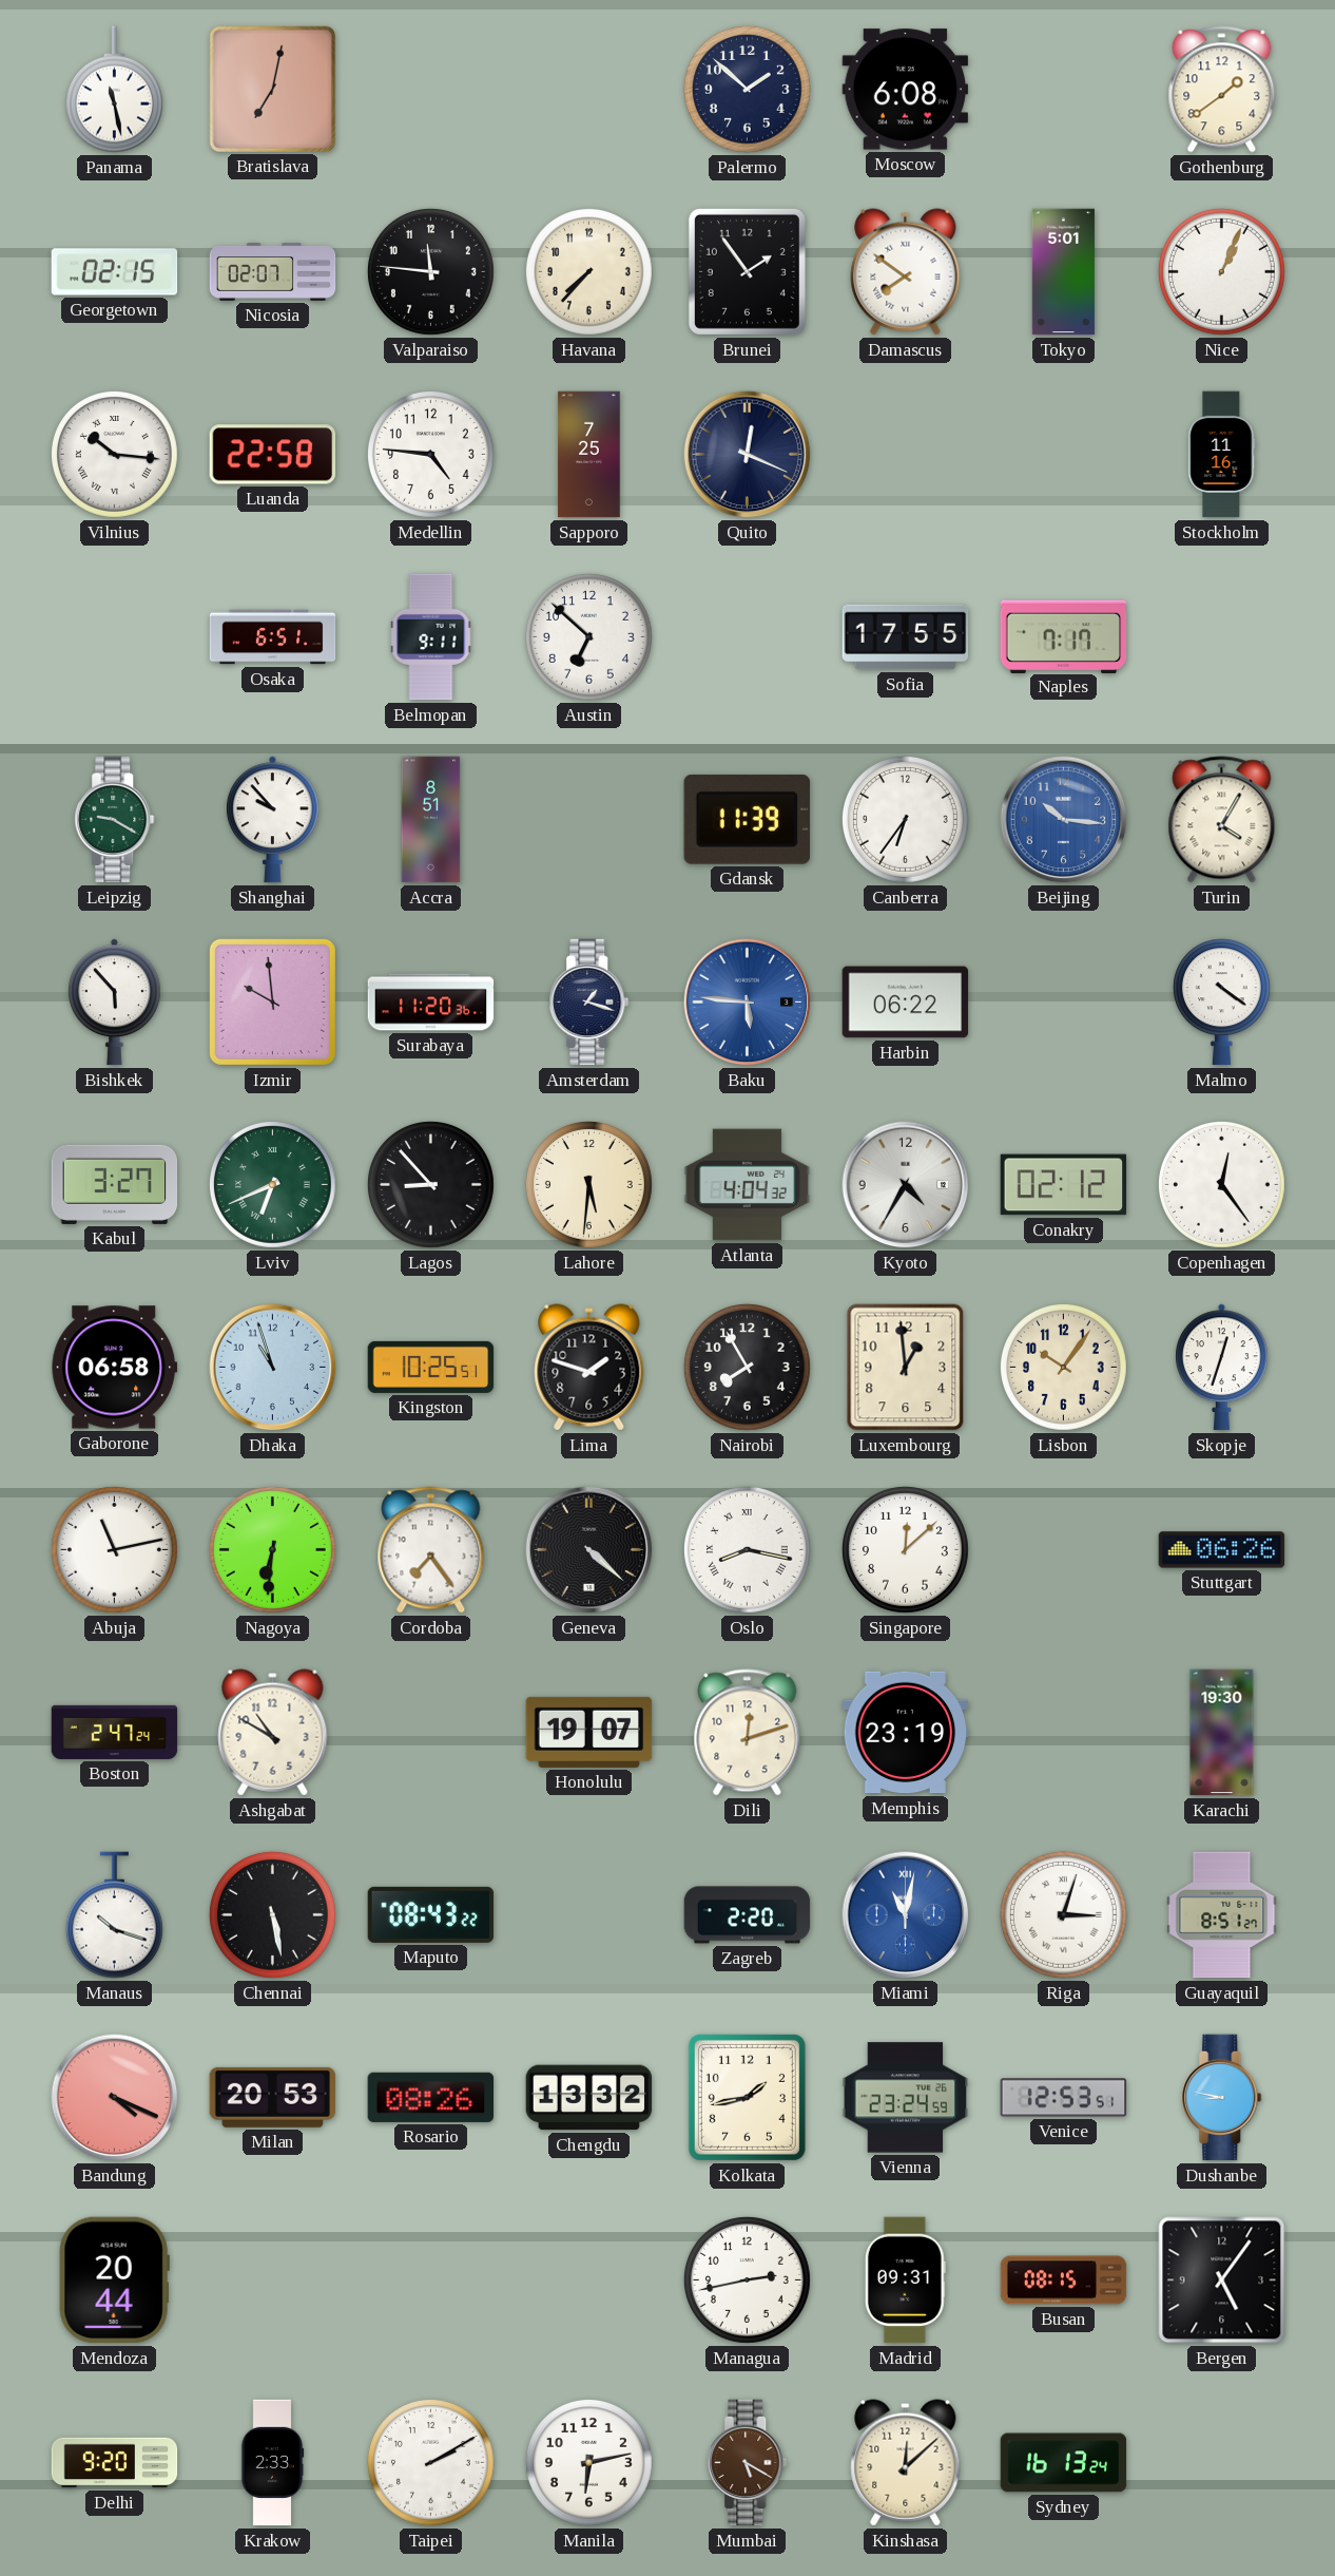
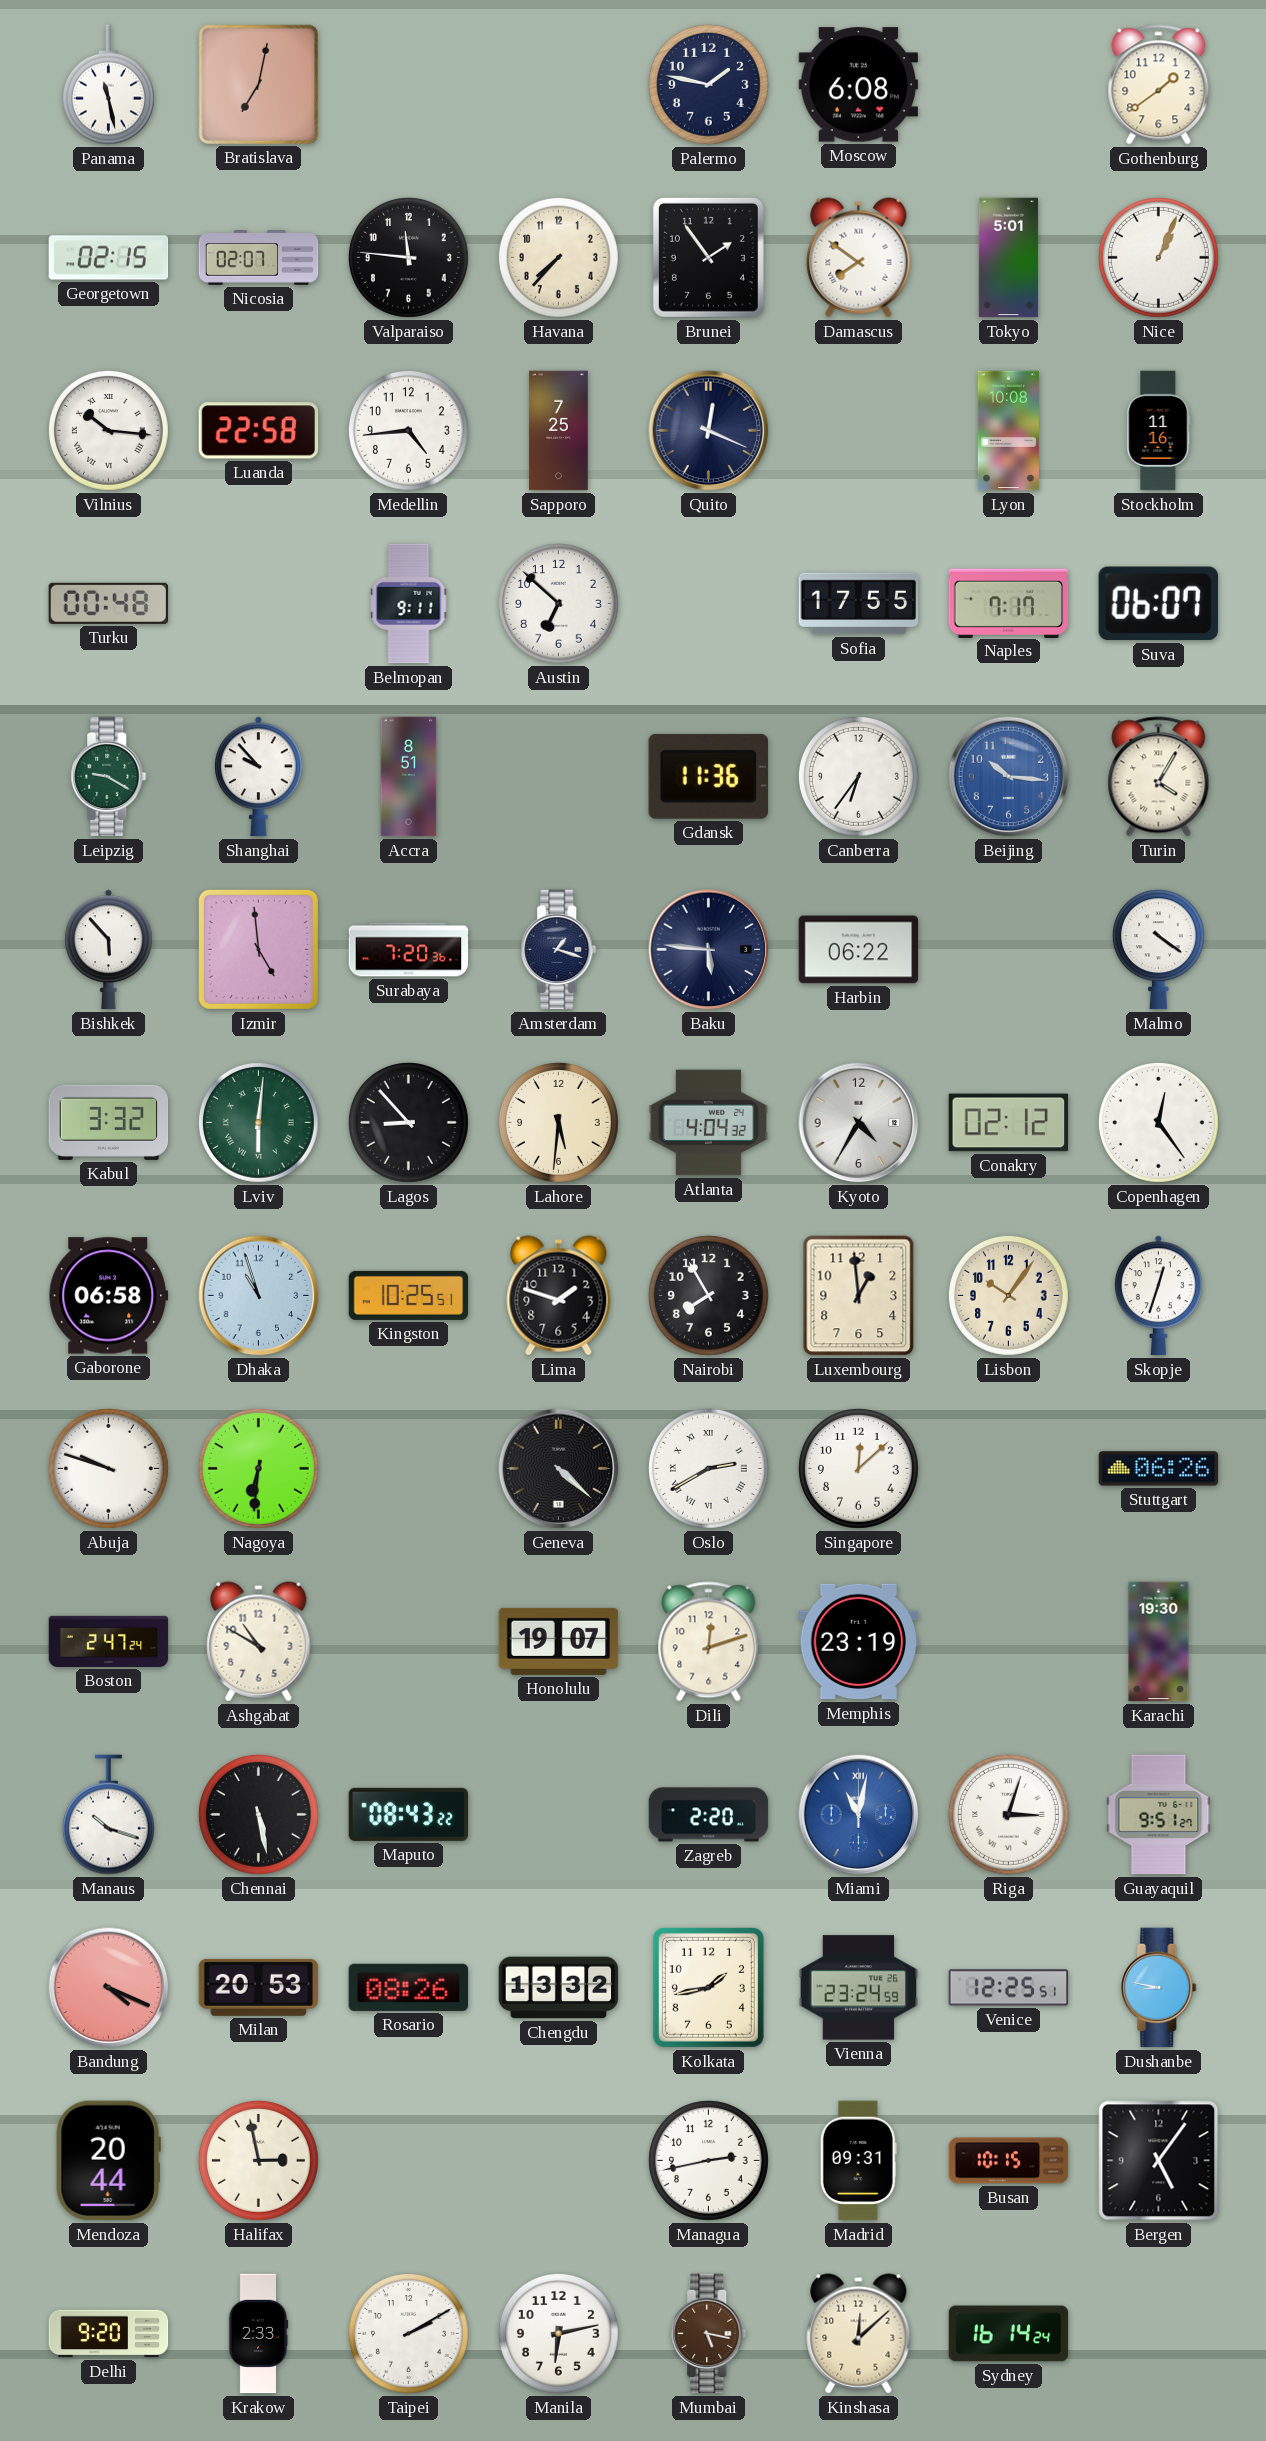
Palermo: 1:52 -> 1:47 (708, 84)
Medellin: 4:46 -> 4:44 (408, 430)
Lyon: none -> 10:08 (1008, 431)
Turku: none -> 00:48 (109, 603)
Osaka: 6:51 -> none (273, 637)
Suva: none -> 06:07 (1158, 604)
Gdansk: 11:39 -> 11:36 (708, 776)
Izmir: 9:59 -> 4:59 (258, 949)
Surabaya: 11:20 -> 7:20 (409, 950)
Baku dial: blue -> navy (709, 950)
Kabul: 3:27 -> 3:32 (109, 1122)
Lviv: 6:41 -> 6:01 (258, 1122)
Abuja: 11:13 -> 9:48 (108, 1468)
Cordoba: 7:24 -> none (431, 1550)
Oslo: 8:17 -> 2:40 (708, 1468)
Guayaquil: 8:51 -> 9:51 (1159, 1815)
Venice: 12:53 -> 12:25 (1009, 1988)
Halifax: none -> 2:58 (258, 2160)
Busan: 08:15 -> 10:15 (1009, 2161)
Mumbai: 5:20 -> 5:17 (709, 2334)
Sydney: 16:13 -> 16:14 (1009, 2334)
